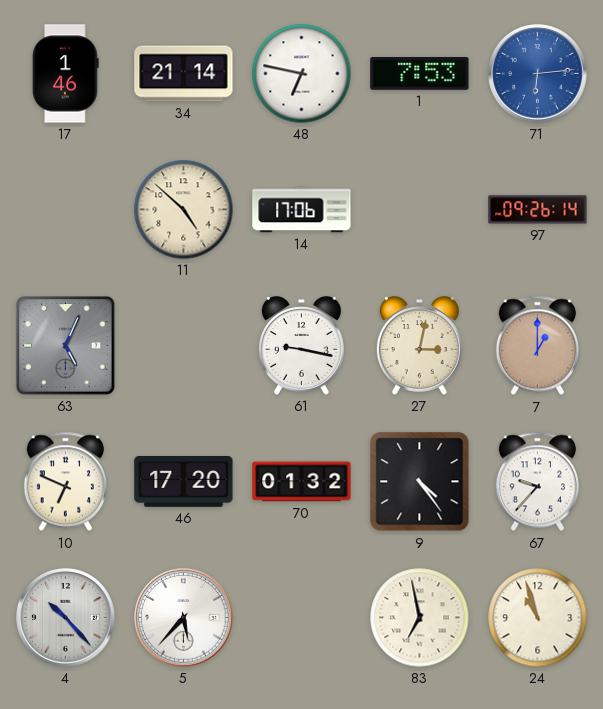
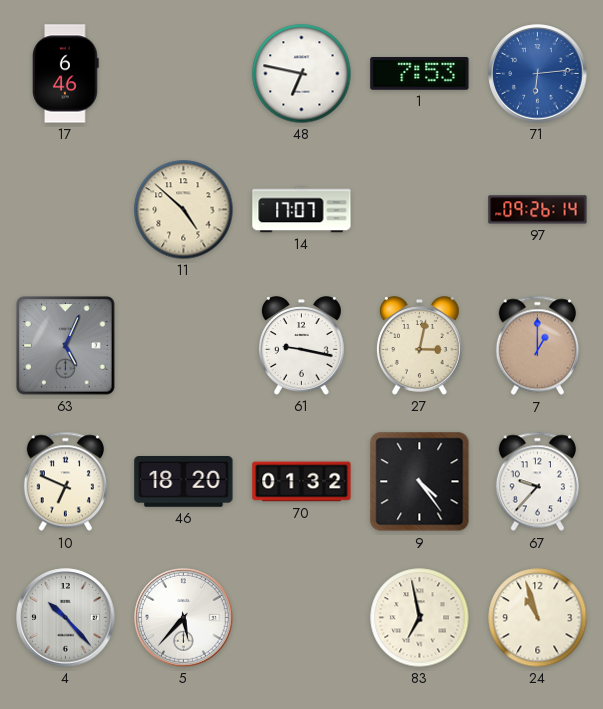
17: 1:46 -> 6:46 (66, 74)
34: 21:14 -> none (184, 74)
14: 17:06 -> 17:07 (302, 210)
46: 17:20 -> 18:20 (184, 482)
